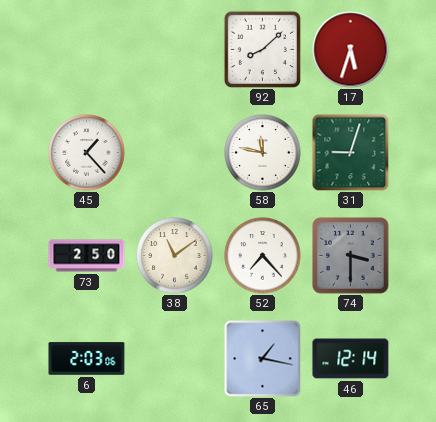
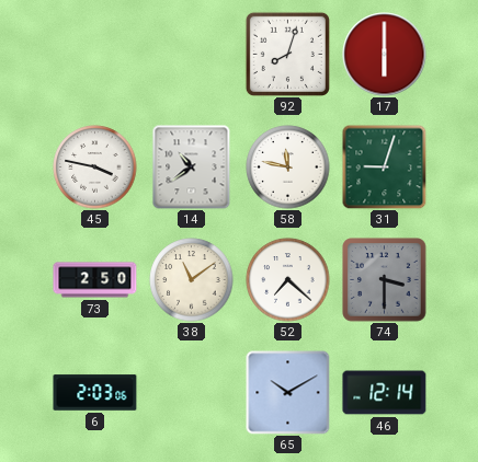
92: 8:08 -> 8:03 (287, 54)
17: 5:33 -> 6:00 (385, 55)
45: 1:23 -> 3:47 (95, 168)
14: none -> 10:39 (192, 168)
52: 7:23 -> 7:22 (288, 280)
65: 1:17 -> 10:10 (288, 393)
